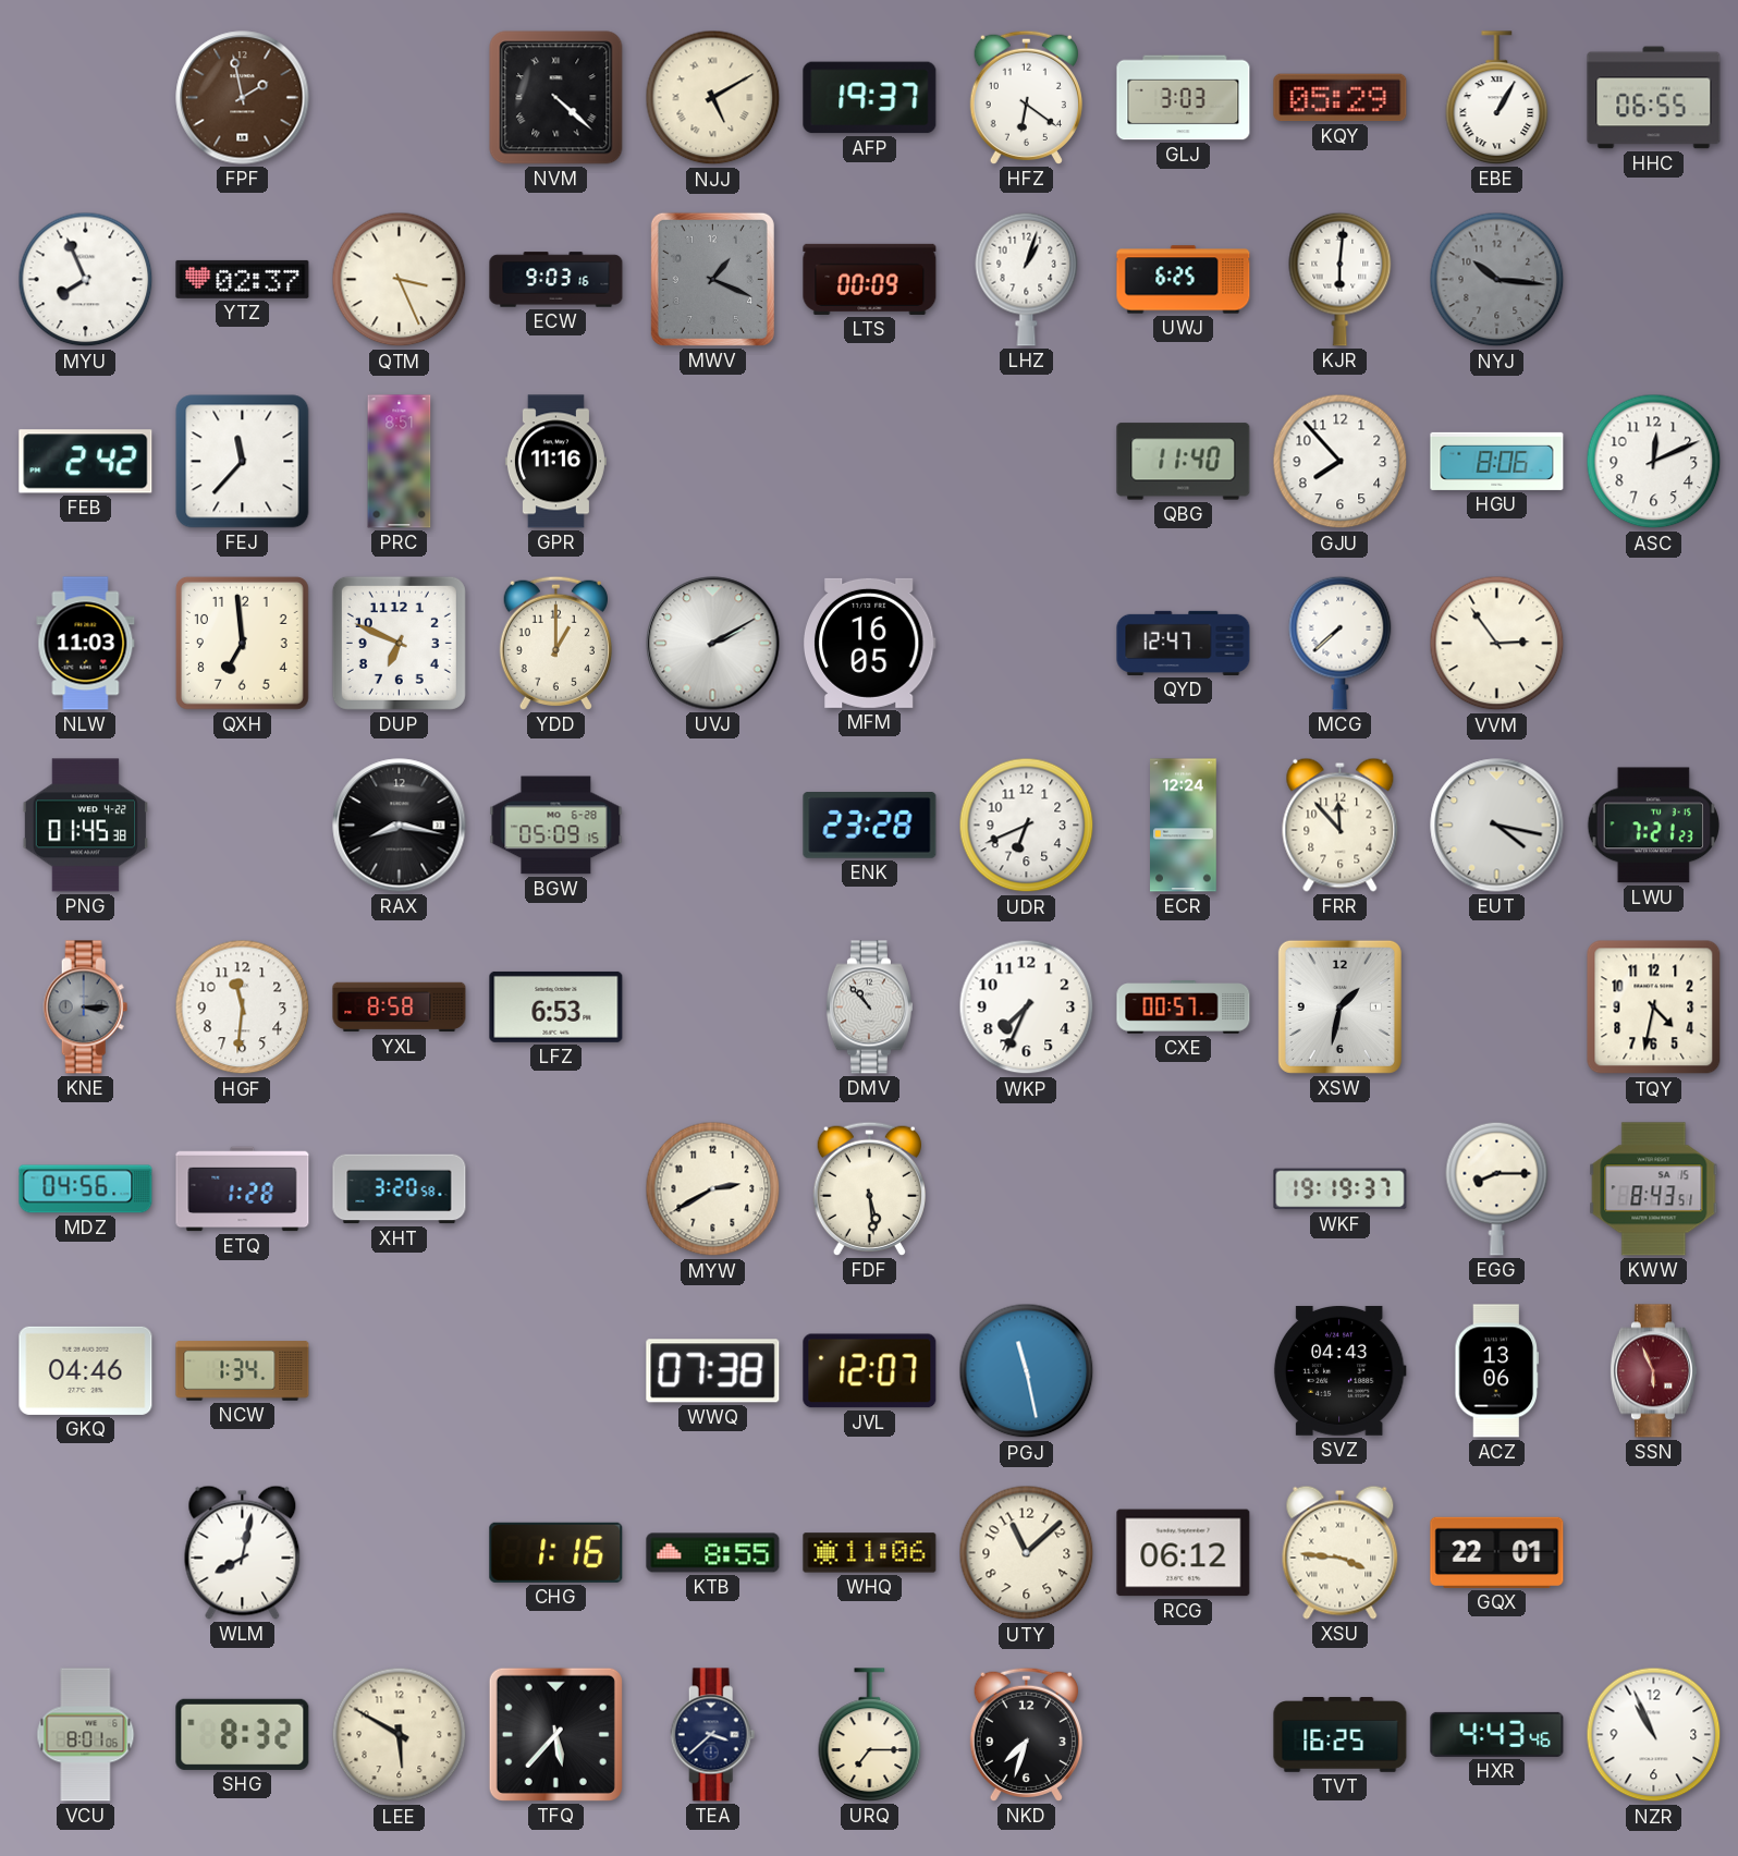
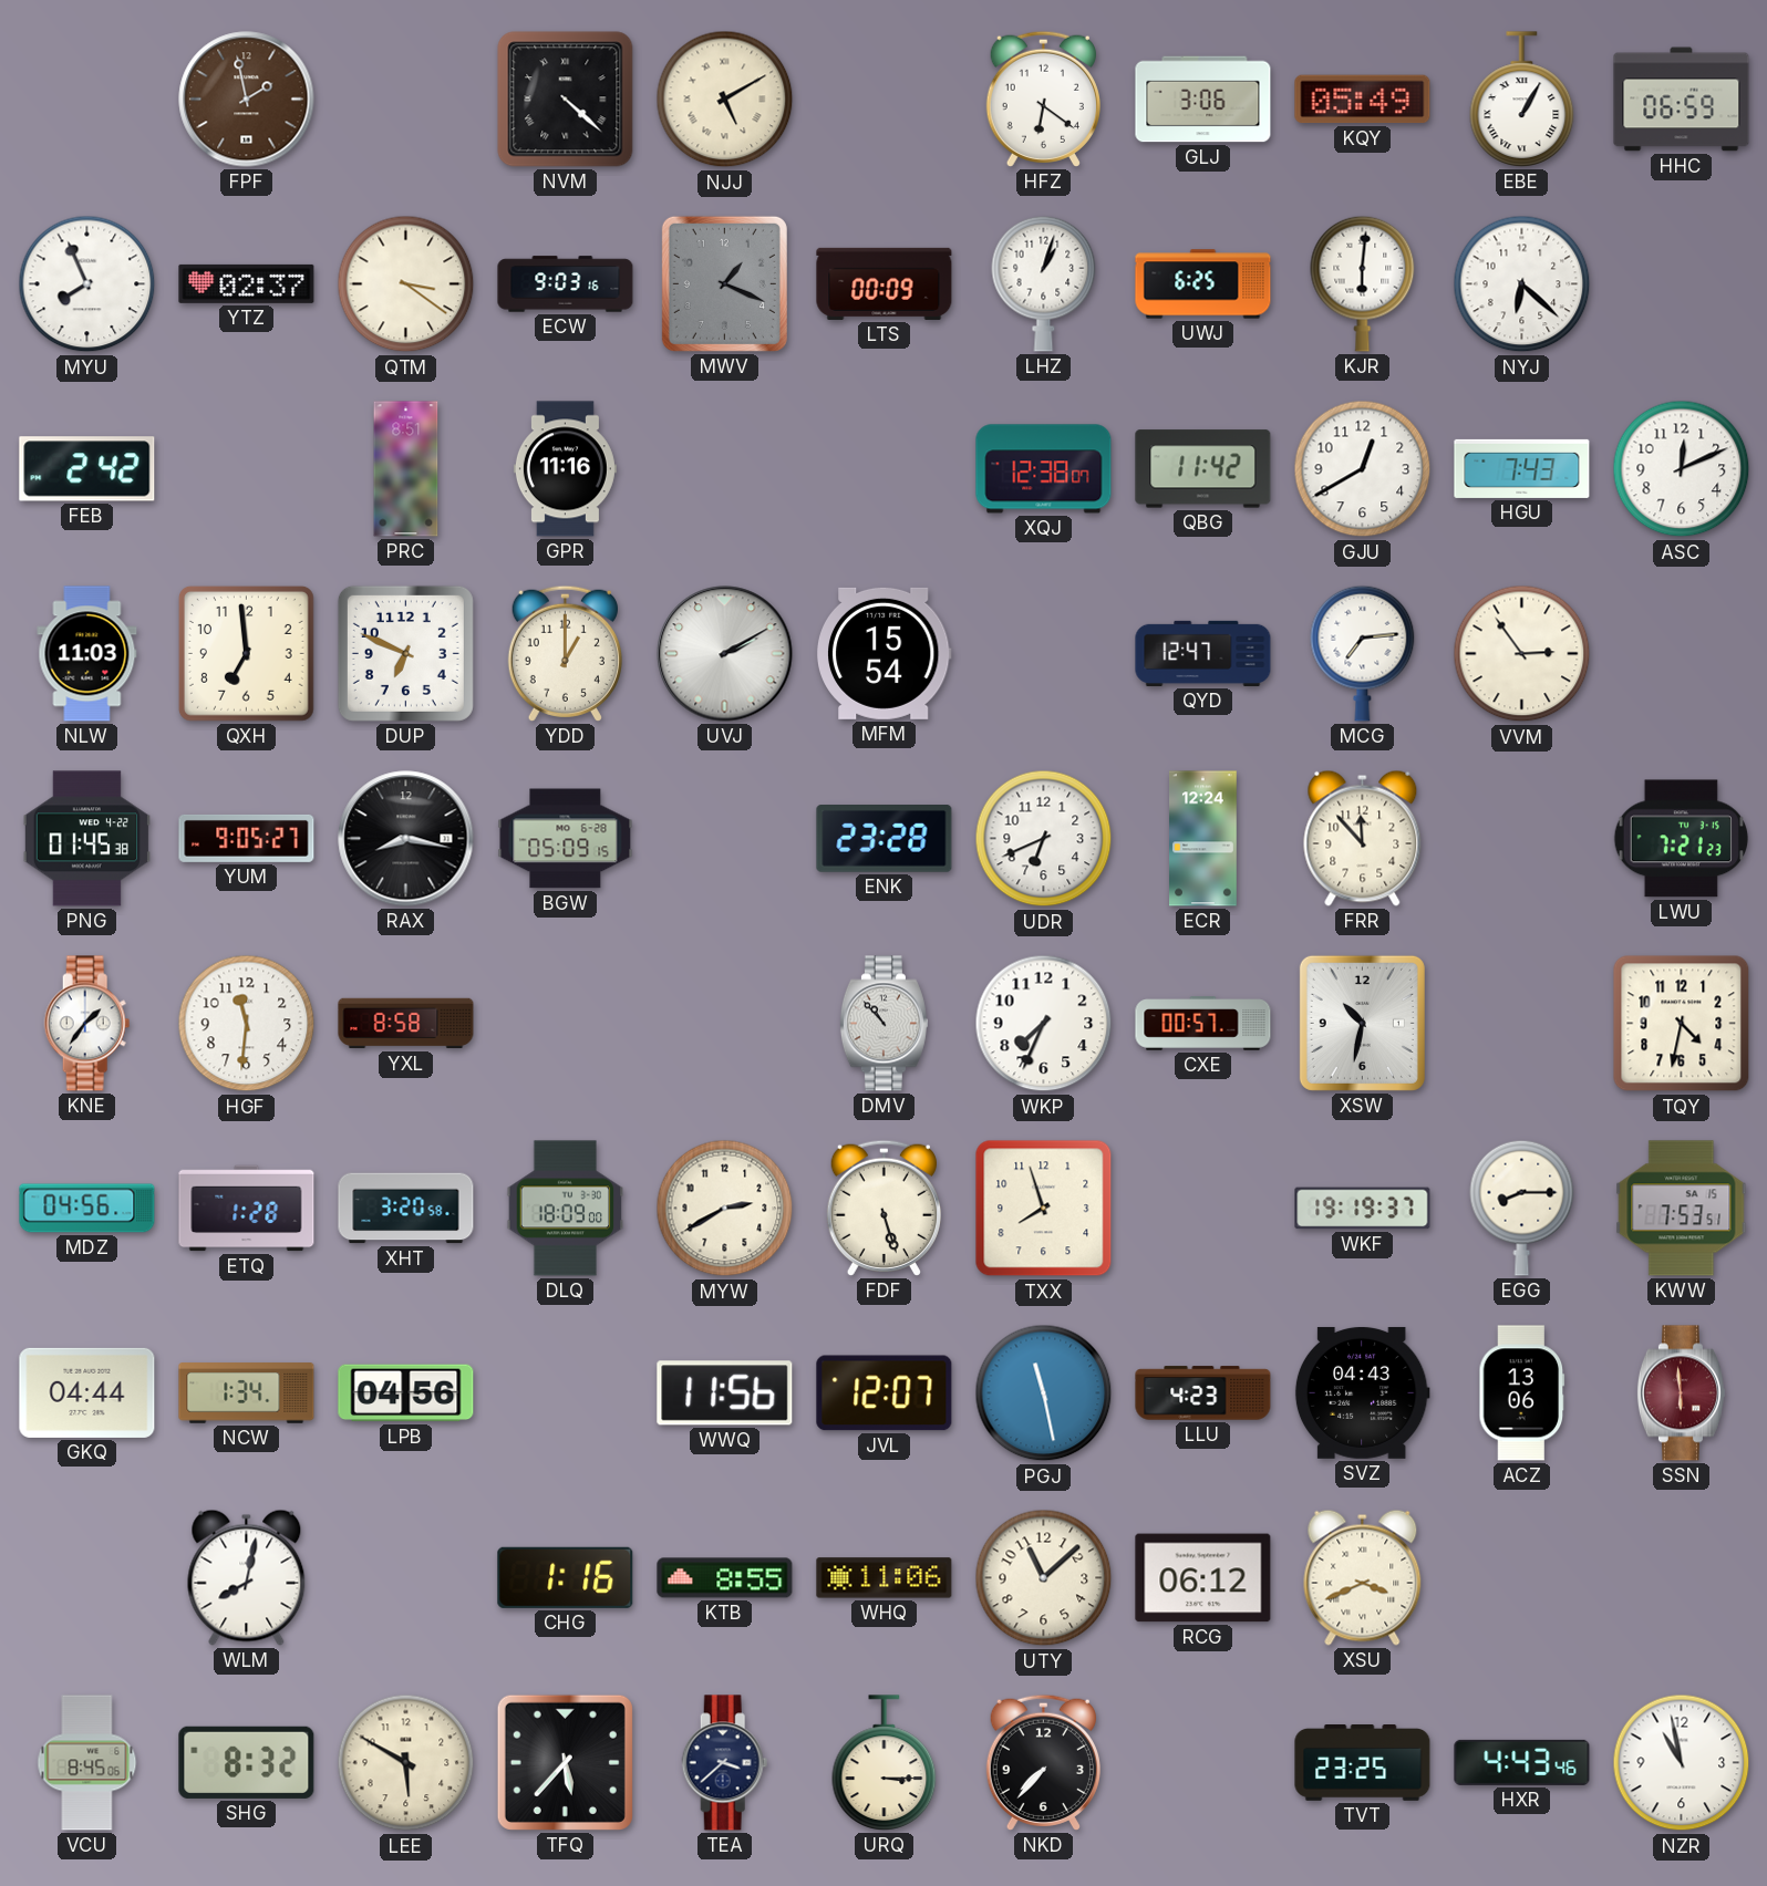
AFP: 19:37 -> none (870, 98)
GLJ: 3:03 -> 3:06 (1203, 100)
KQY: 05:29 -> 05:49 (1363, 100)
HHC: 06:55 -> 06:59 (1682, 100)
QTM: 3:26 -> 3:21 (406, 284)
NYJ: 10:16 -> 6:22 (1522, 284)
NYJ dial: grey -> white (1522, 284)
FEJ: 11:37 -> none (243, 462)
XQJ: none -> 12:38 (1044, 469)
QBG: 11:40 -> 11:42 (1203, 469)
GJU: 7:53 -> 12:40 (1363, 469)
HGU: 8:06 -> 7:43 (1522, 468)
MFM: 16:05 -> 15:54 (883, 653)
MCG: 7:38 -> 7:14 (1363, 653)
YUM: none -> 9:05 (247, 838)
EUT: 4:17 -> none (1497, 826)
KNE: 3:15 -> 1:36 (87, 1024)
KNE dial: grey -> white (87, 1024)
LFZ: 6:53 -> none (556, 1006)
XSW: 1:32 -> 10:32 (1362, 1023)
DLQ: none -> 18:09 (566, 1209)
FDF: 5:29 -> 5:27 (883, 1208)
TXX: none -> 7:57 (1044, 1209)
KWW: 8:43 -> 7:53 (1682, 1209)
GKQ: 04:46 -> 04:44 (87, 1392)
LPB: none -> 04:56 (406, 1393)
WWQ: 07:38 -> 11:56 (725, 1393)
LLU: none -> 4:23 (1203, 1393)
SSN: 5:56 -> 5:59 (1681, 1393)
XSU: 3:46 -> 3:41 (1363, 1577)
GQX: 22:01 -> none (1497, 1552)
VCU: 8:01 -> 8:45 (87, 1763)
URQ: 7:15 -> 3:15 (885, 1763)
NKD: 7:33 -> 7:37 (1043, 1762)
TVT: 16:25 -> 23:25 (1363, 1763)
NZR: 10:56 -> 10:58 (1682, 1763)
